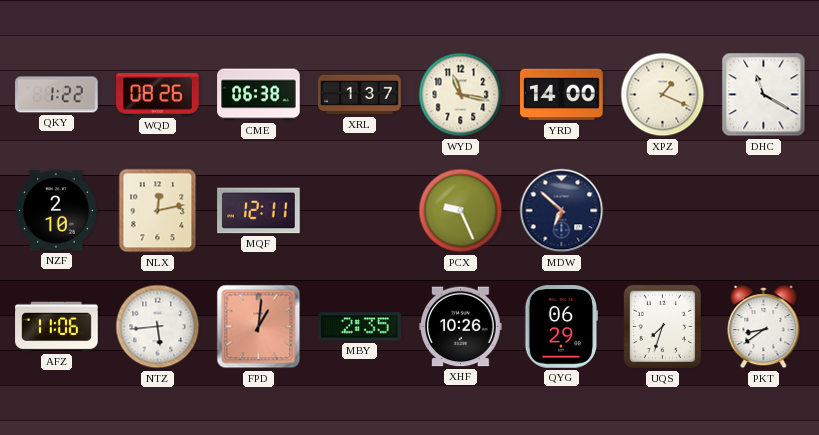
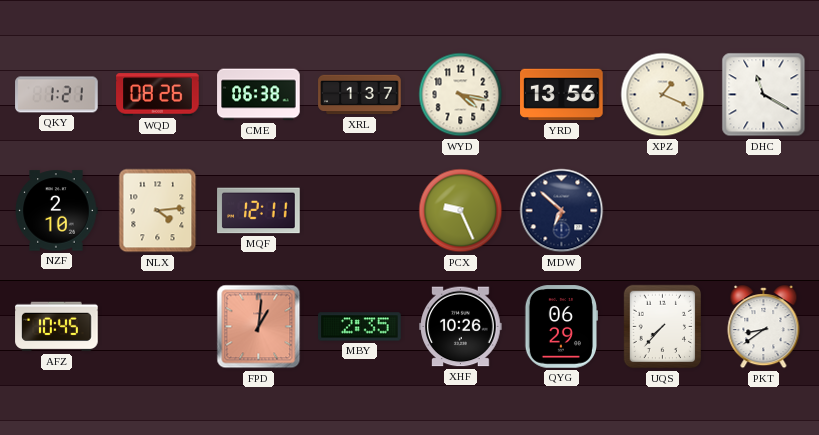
QKY: 1:22 -> 1:21 (57, 95)
WYD: 11:17 -> 4:17 (461, 95)
YRD: 14:00 -> 13:56 (562, 95)
NLX: 12:13 -> 4:14 (158, 211)
AFZ: 11:06 -> 10:45 (57, 327)
NTZ: 5:44 -> none (158, 327)
UQS: 7:33 -> 7:37 (662, 327)
